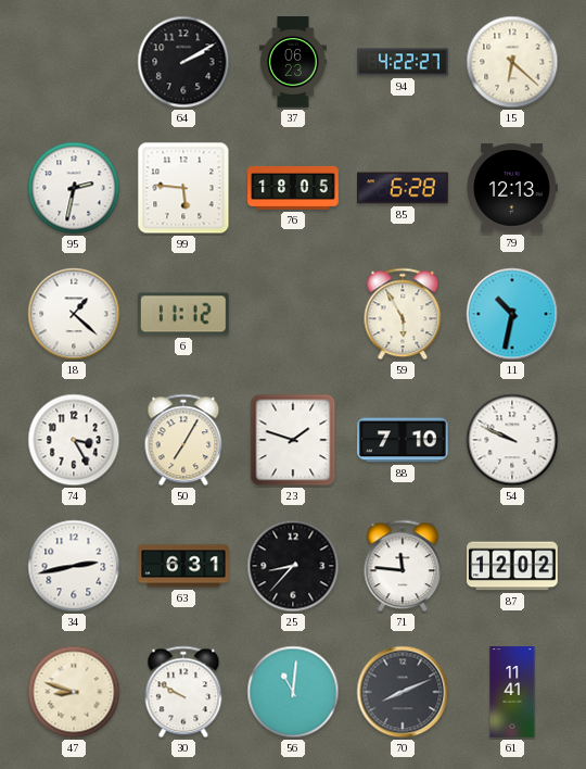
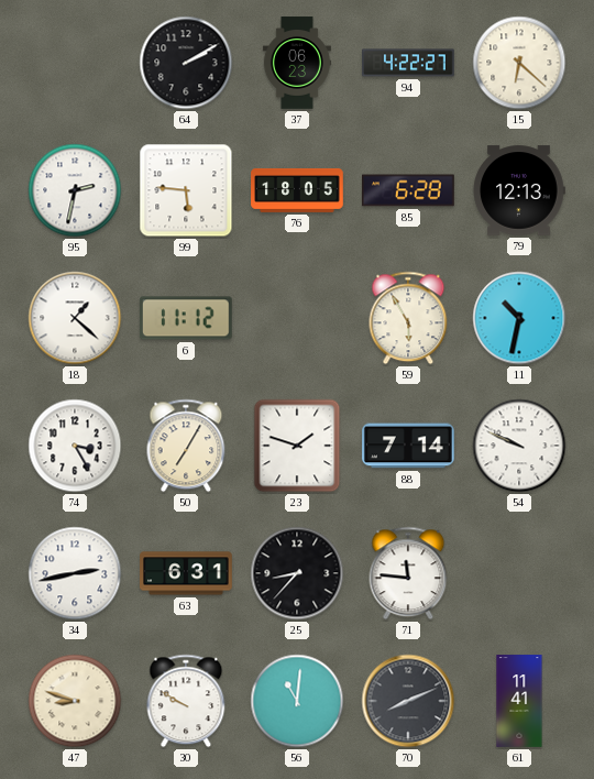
88: 7:10 -> 7:14 (409, 446)
87: 12:02 -> none (512, 566)
